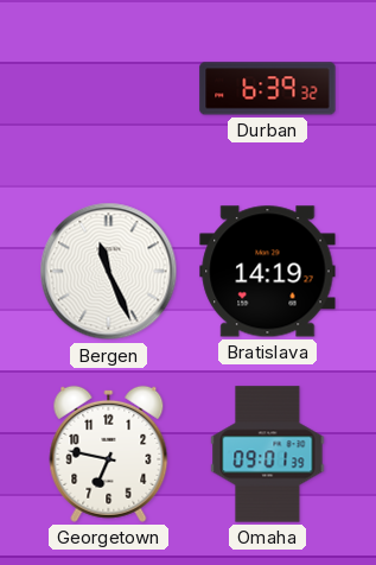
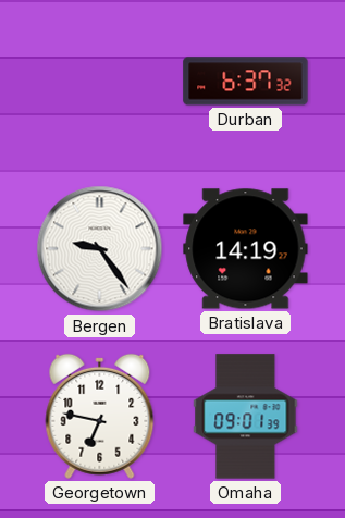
Durban: 6:39 -> 6:37 (246, 82)
Bergen: 11:26 -> 9:24 (100, 249)
